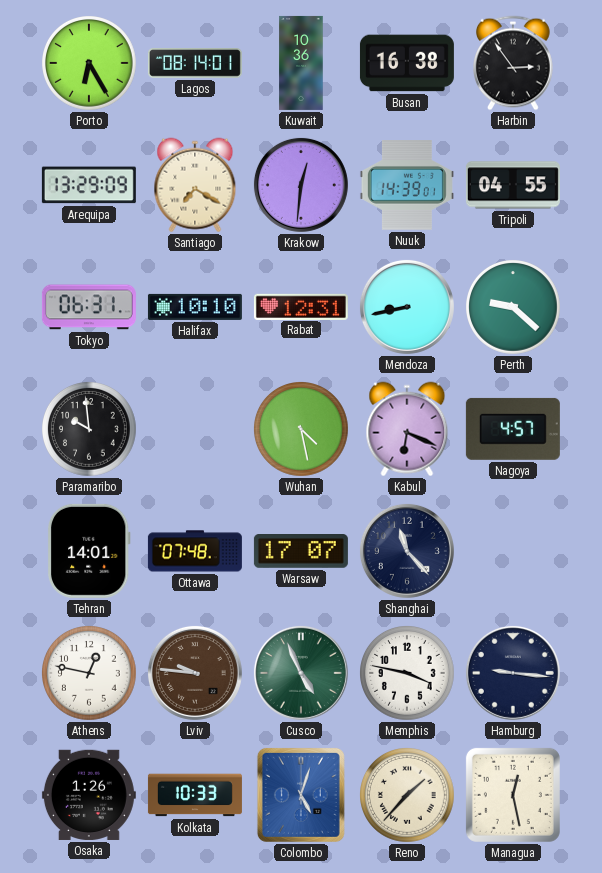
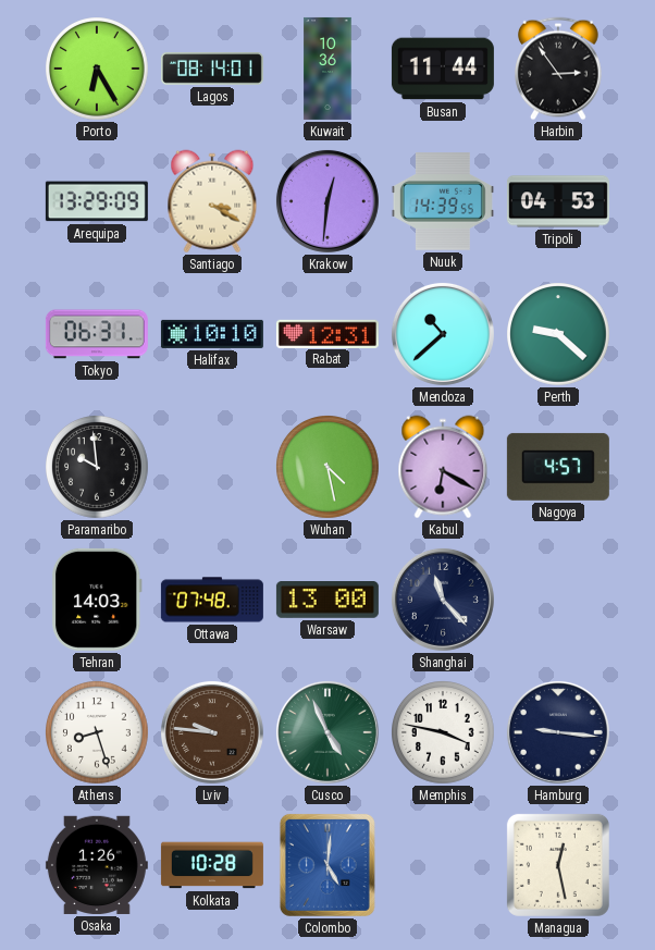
Busan: 16:38 -> 11:44 (443, 69)
Santiago: 7:20 -> 3:20 (212, 201)
Nuuk: 14:39:01 -> 14:39:55 (443, 201)
Tripoli: 04:55 -> 04:53 (558, 201)
Mendoza: 8:43 -> 10:38 (443, 334)
Kabul: 6:19 -> 6:20 (443, 467)
Tehran: 14:01 -> 14:03 (97, 600)
Warsaw: 17:07 -> 13:00 (327, 601)
Athens: 12:47 -> 8:27 (98, 733)
Kolkata: 10:33 -> 10:28 (212, 865)
Colombo: 5:03 -> 5:01 (327, 865)
Reno: 1:37 -> none (408, 796)
